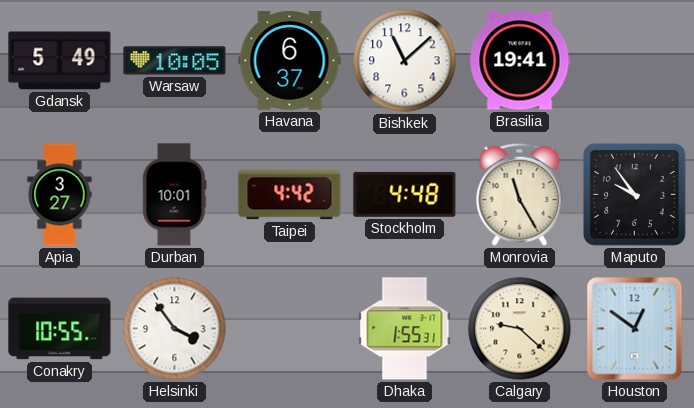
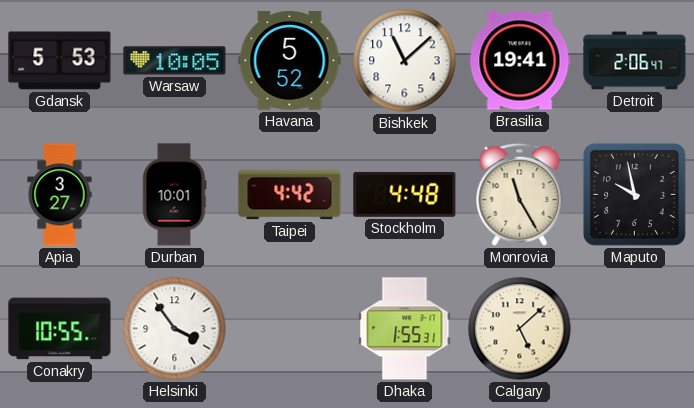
Gdansk: 5:49 -> 5:53 (60, 61)
Havana: 6:37 -> 5:52 (290, 61)
Detroit: none -> 2:06 (635, 61)
Maputo: 9:54 -> 9:58 (634, 194)
Calgary: 9:22 -> 5:08 (520, 329)
Houston: 12:51 -> none (635, 329)
